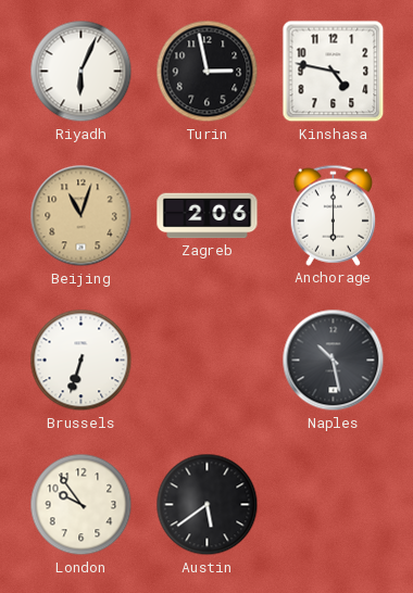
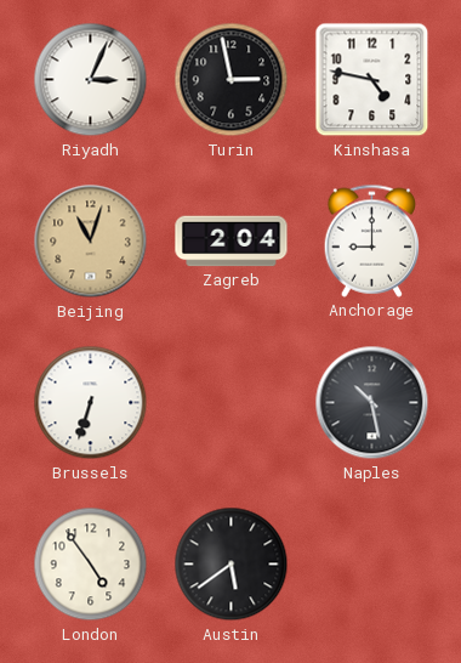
Riyadh: 6:04 -> 3:04 (91, 80)
Zagreb: 2:06 -> 2:04 (232, 242)
Anchorage: 6:00 -> 9:00 (372, 240)
London: 9:54 -> 4:54 (91, 565)
